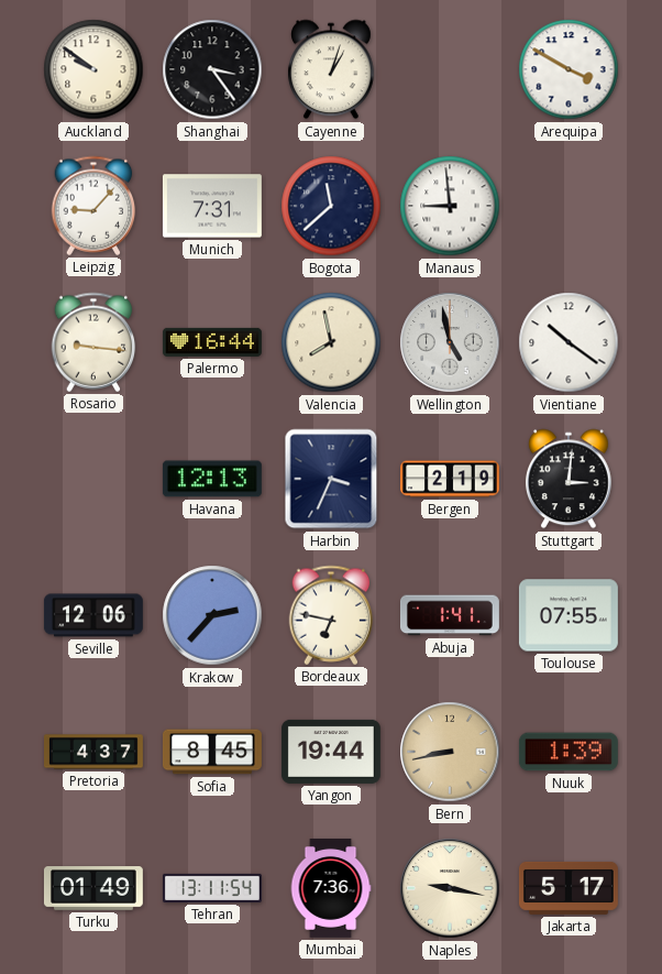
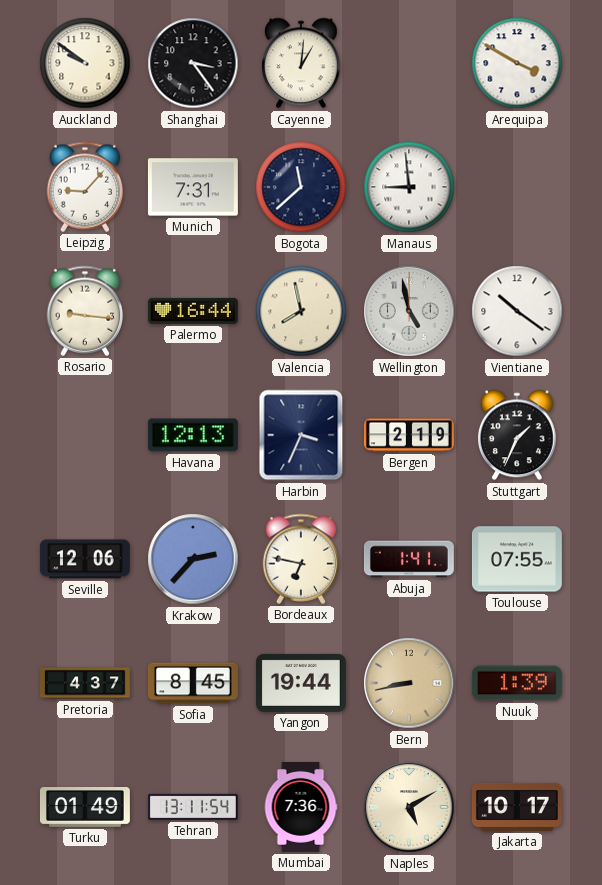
Cayenne: 1:03 -> 1:01 (301, 63)
Stuttgart: 3:01 -> 1:34 (517, 435)
Naples: 9:17 -> 5:10 (409, 807)
Jakarta: 5:17 -> 10:17 (517, 807)
